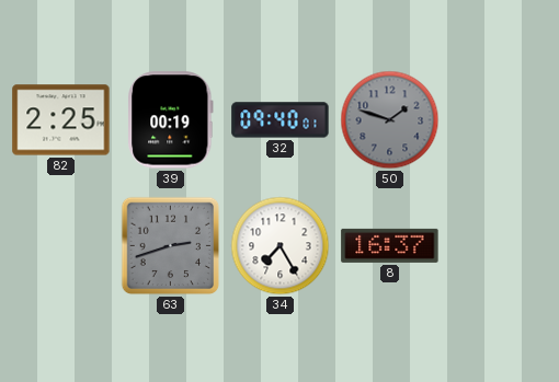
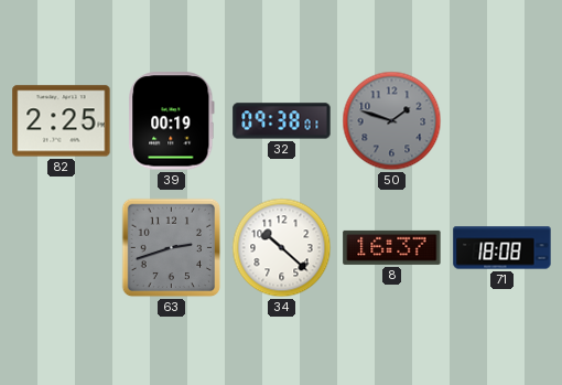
32: 09:40 -> 09:38 (282, 121)
34: 7:25 -> 10:22 (282, 248)
71: none -> 18:08 (502, 248)
